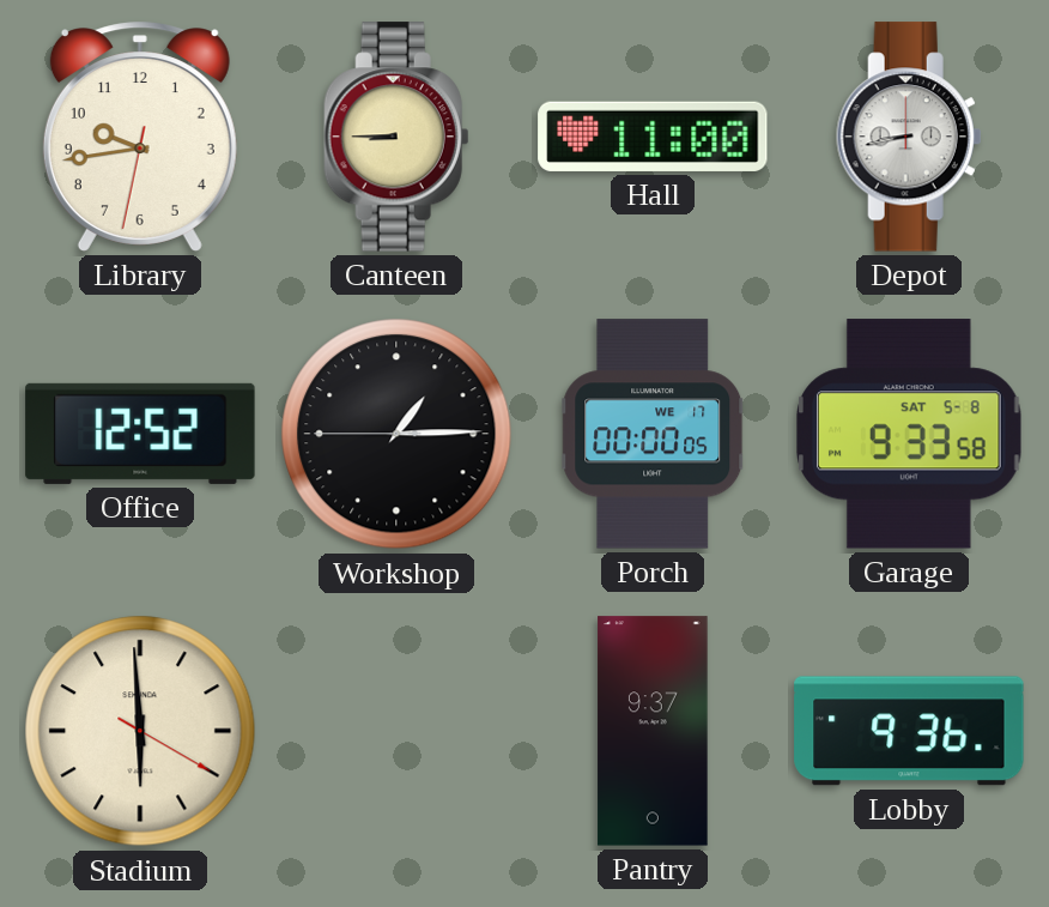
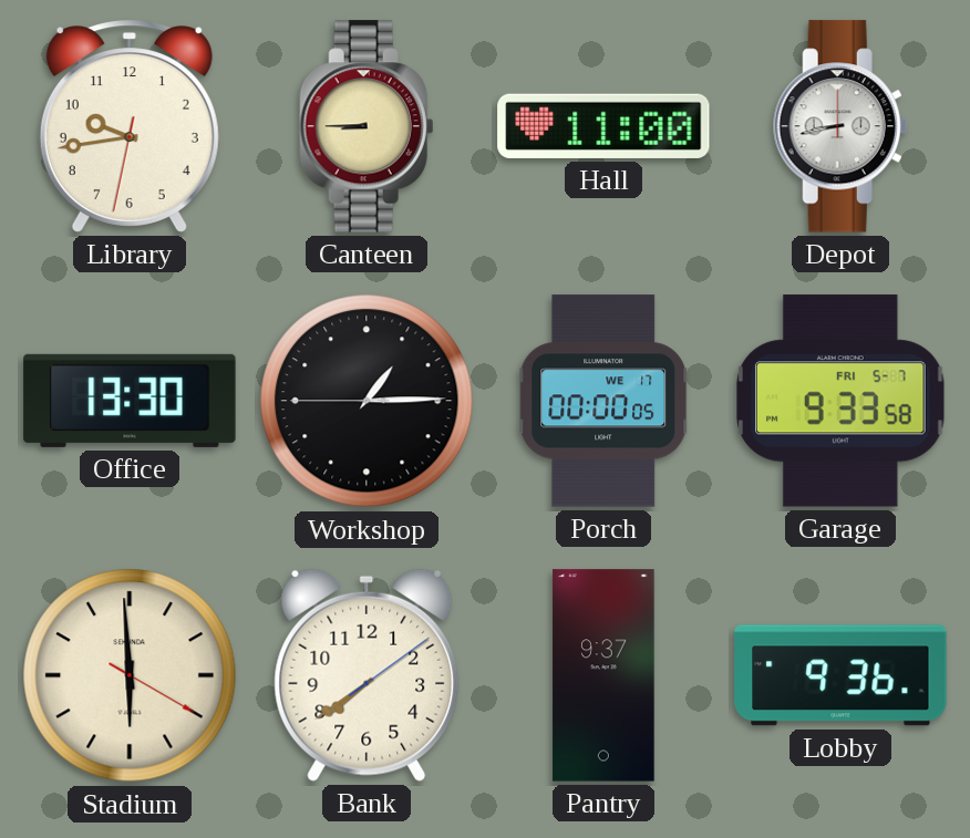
Office: 12:52 -> 13:30 (130, 401)
Garage date: SAT 5-8 -> FRI 5-7 (840, 401)
Bank: none -> 7:39 (367, 675)
